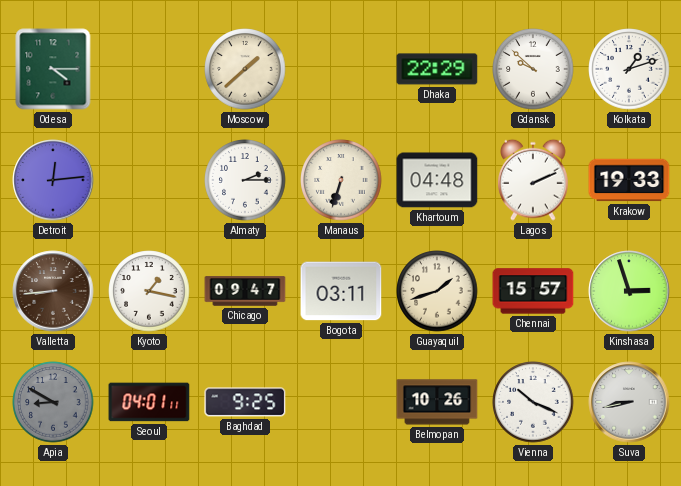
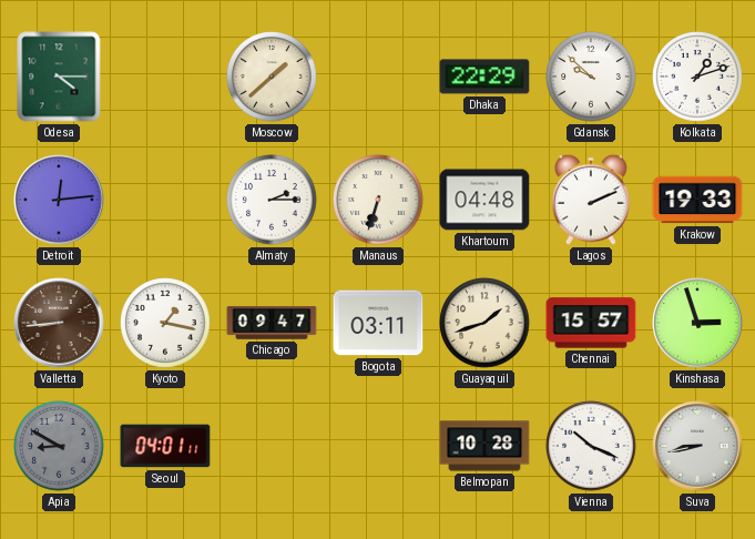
Baghdad: 9:25 -> none (245, 402)
Belmopan: 10:26 -> 10:28 (484, 446)
